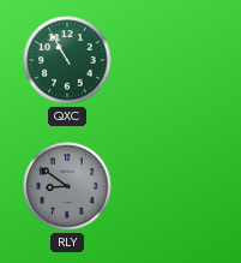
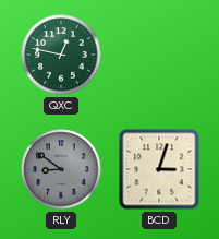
QXC: 10:55 -> 12:47 (61, 55)
BCD: none -> 3:03 (159, 169)
